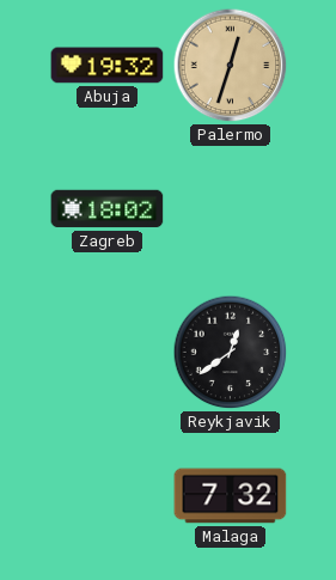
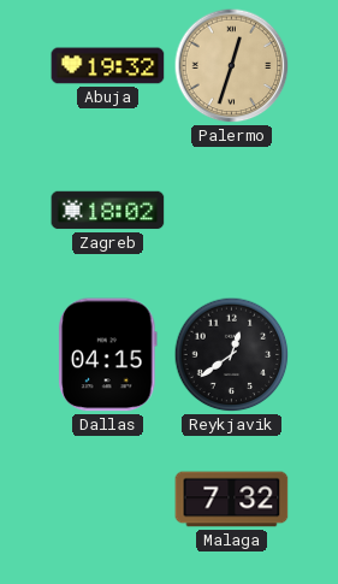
Dallas: none -> 04:15 (108, 355)
